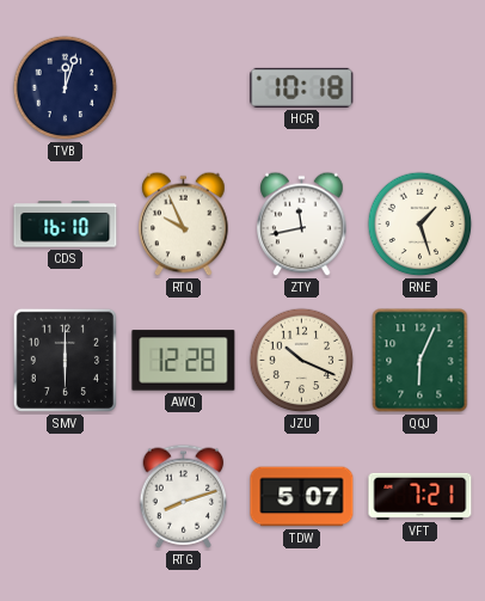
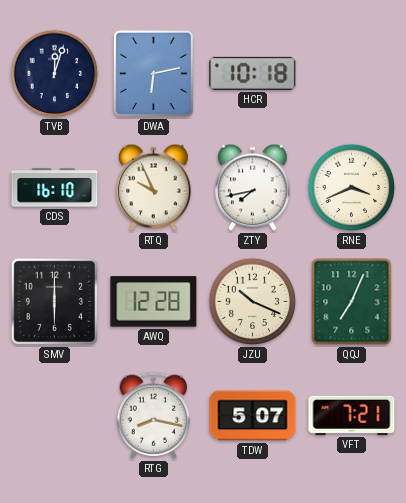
DWA: none -> 6:13 (153, 73)
ZTY: 11:43 -> 7:43 (253, 188)
RNE: 1:27 -> 3:41 (352, 188)
QQJ: 6:04 -> 7:04 (352, 302)
RTG: 8:12 -> 8:17 (154, 415)
